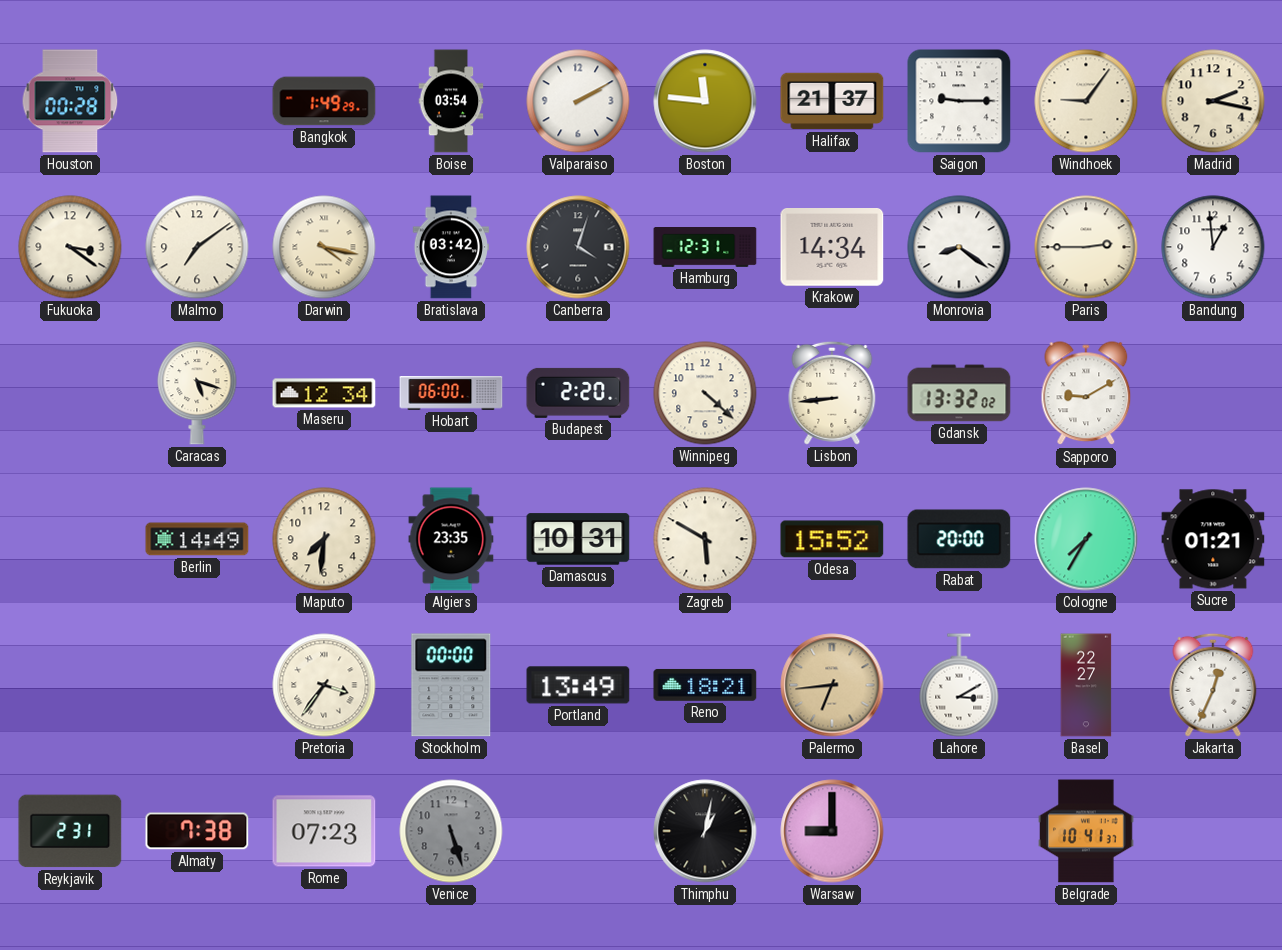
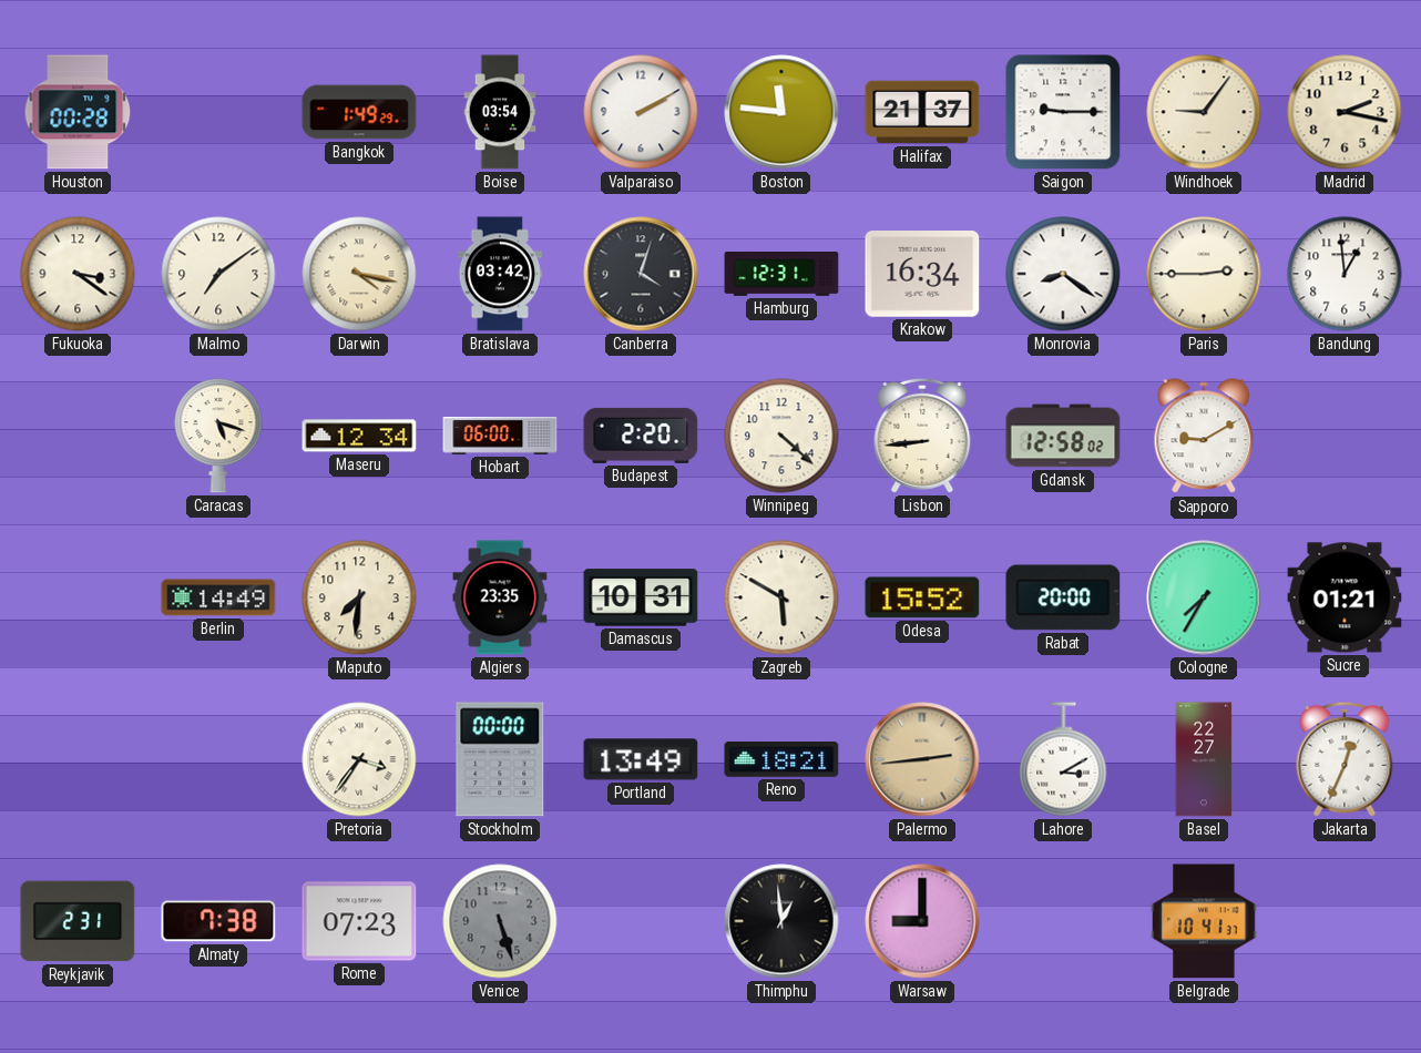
Krakow: 14:34 -> 16:34 (922, 275)
Gdansk: 13:32 -> 12:58 (1063, 436)
Palermo: 6:44 -> 2:44 (922, 759)
Thimphu: 1:02 -> 12:59 (781, 921)
